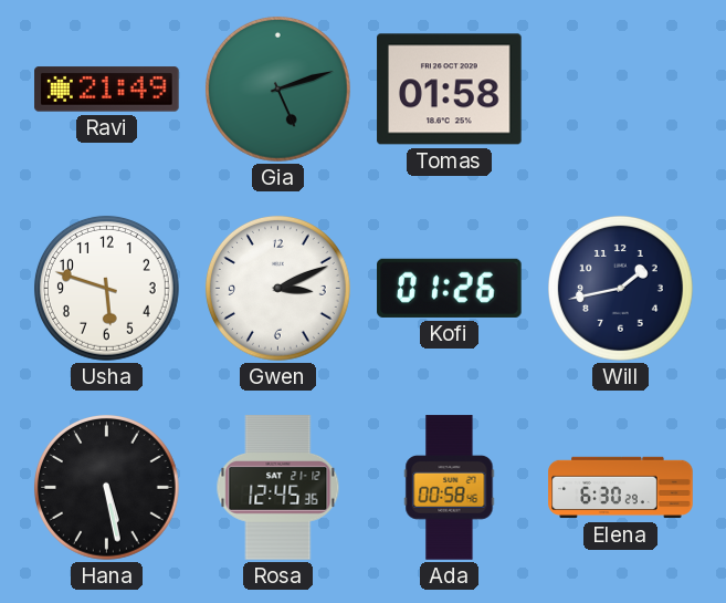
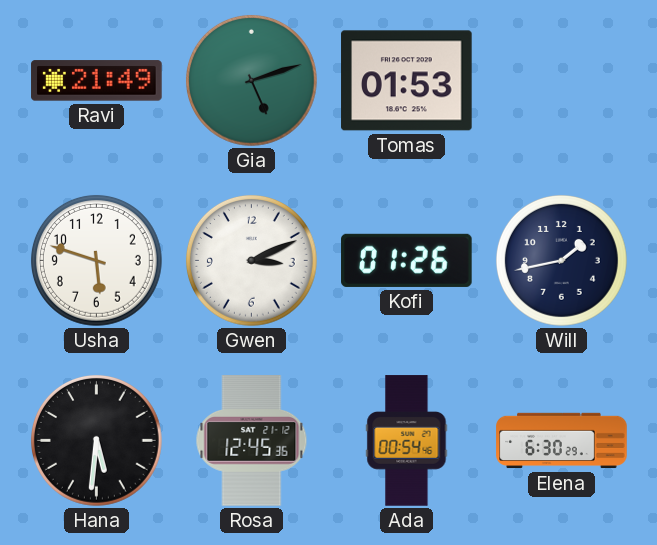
Tomas: 01:58 -> 01:53 (407, 81)
Hana: 5:28 -> 5:31 (96, 440)
Ada: 00:58 -> 00:54 (407, 441)
